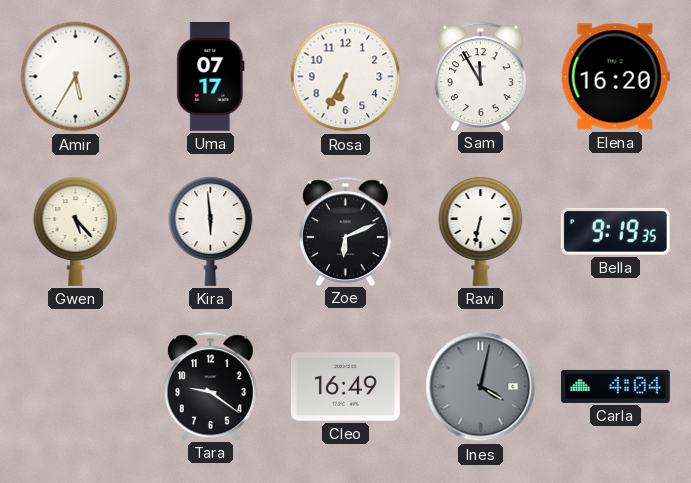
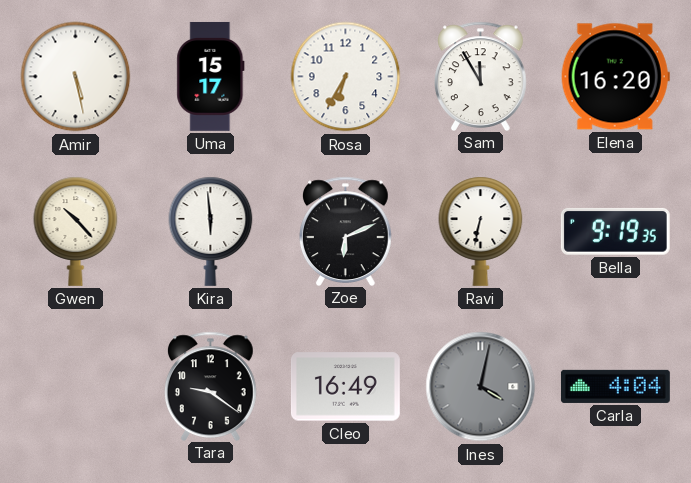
Amir: 5:35 -> 5:28 (76, 77)
Uma: 07:17 -> 15:17 (211, 76)
Gwen: 5:23 -> 10:23 (76, 231)
